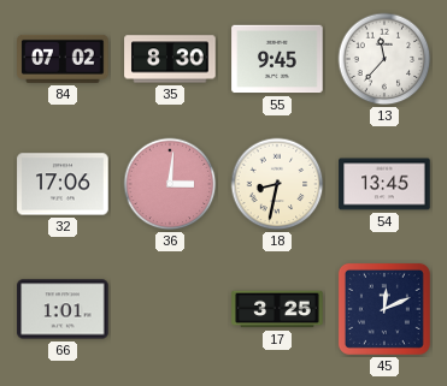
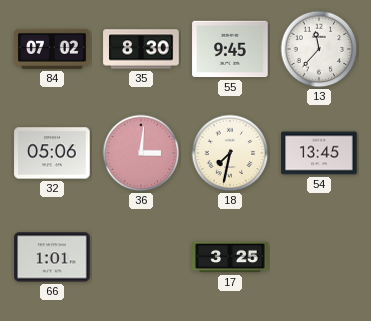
32: 17:06 -> 05:06 (52, 153)
18: 8:32 -> 7:32 (230, 153)
45: 12:11 -> none (384, 309)
